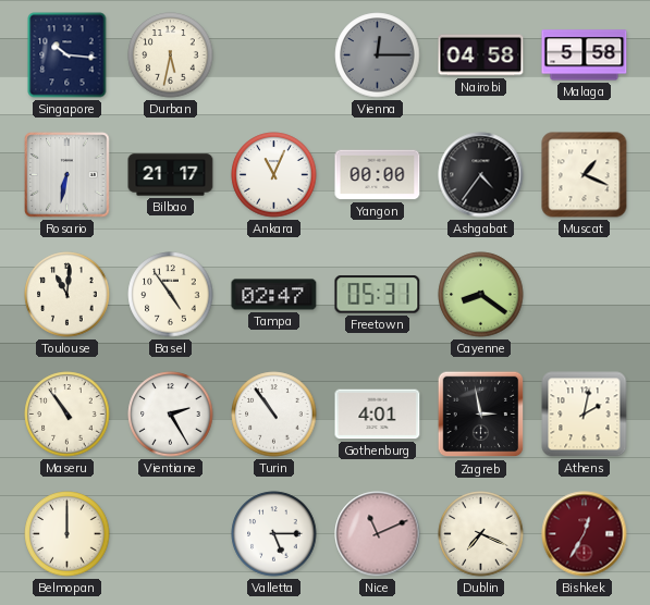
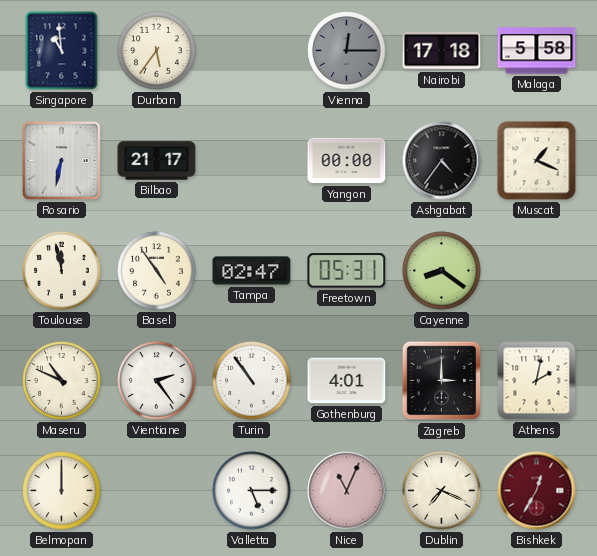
Singapore: 10:16 -> 10:59 (62, 51)
Durban: 5:32 -> 5:36 (157, 51)
Nairobi: 04:58 -> 17:18 (442, 51)
Ankara: 11:04 -> none (274, 175)
Toulouse: 11:01 -> 11:58 (62, 271)
Maseru: 10:54 -> 10:49 (62, 381)
Vientiane: 2:25 -> 2:24 (157, 381)
Zagreb: 2:58 -> 3:00 (442, 381)
Nice: 11:11 -> 11:04 (347, 491)
